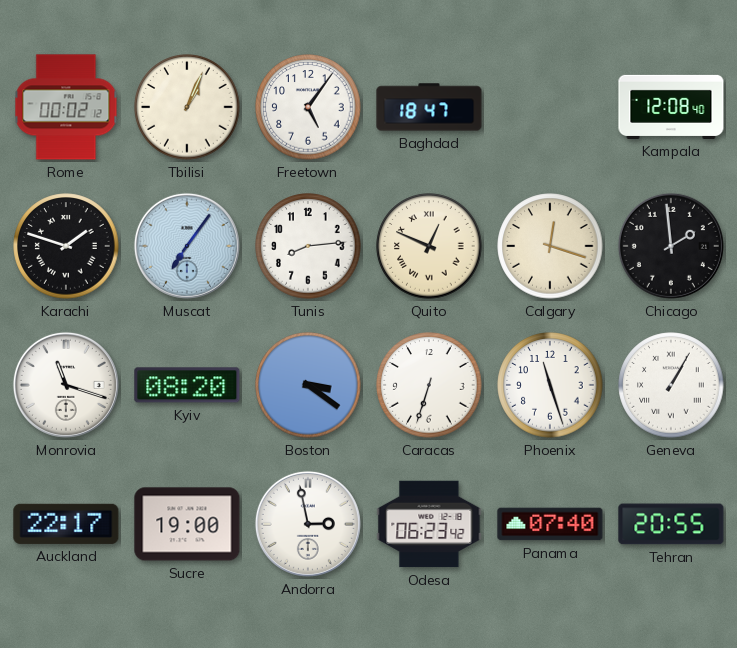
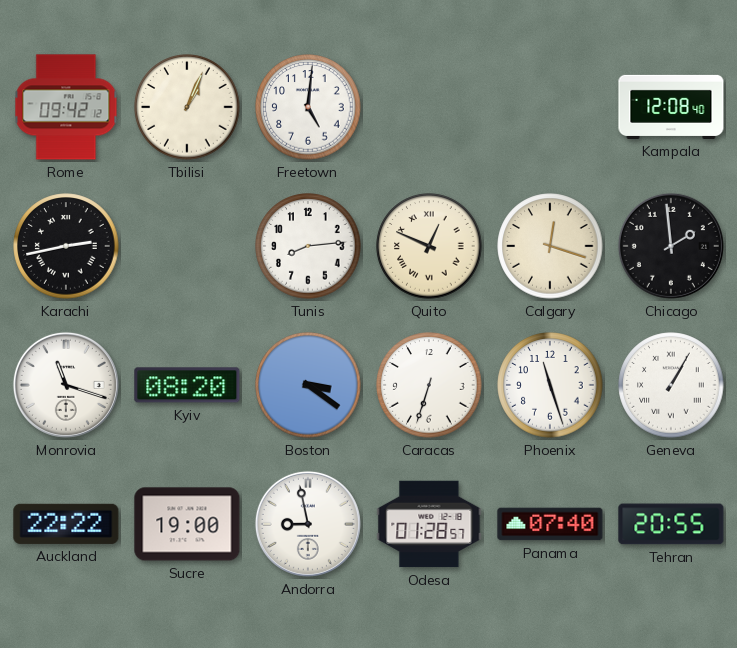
Rome: 00:02 -> 09:42 (66, 107)
Freetown: 5:06 -> 5:01 (308, 107)
Baghdad: 18:47 -> none (429, 107)
Karachi: 1:48 -> 2:43 (66, 246)
Muscat: 7:06 -> none (187, 246)
Auckland: 22:17 -> 22:22 (66, 524)
Andorra: 2:58 -> 8:58 (308, 524)
Odesa: 06:23 -> 01:28 (429, 524)
